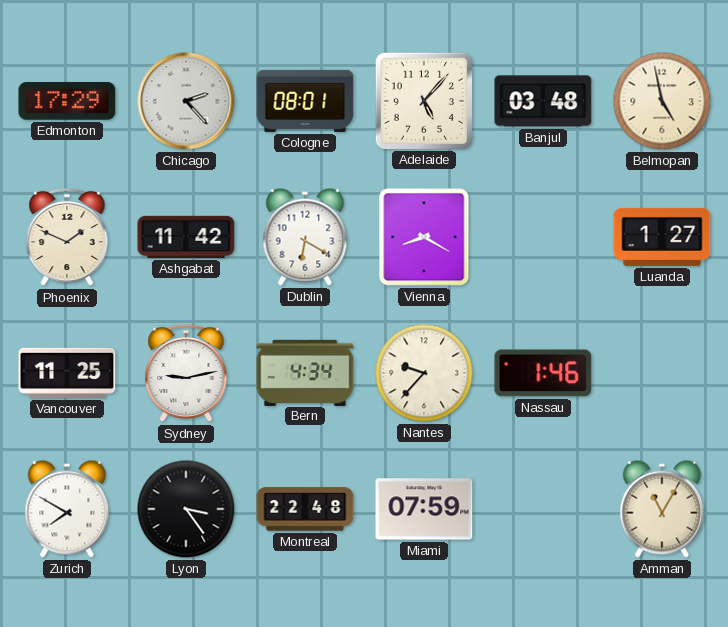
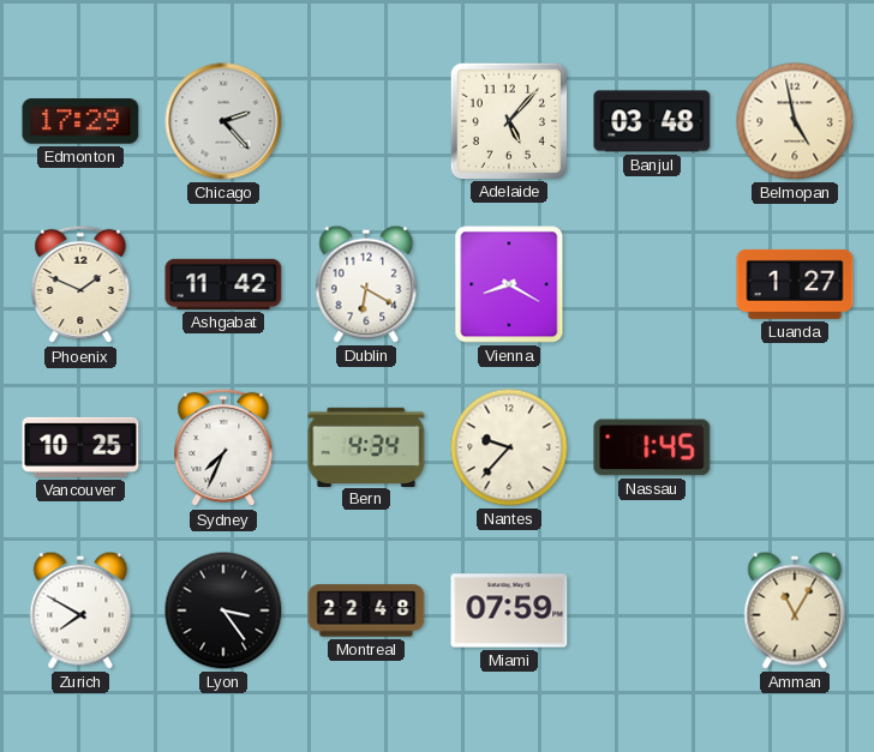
Cologne: 08:01 -> none (305, 101)
Vancouver: 11:25 -> 10:25 (80, 447)
Sydney: 9:13 -> 7:34 (223, 447)
Nassau: 1:46 -> 1:45 (652, 447)
